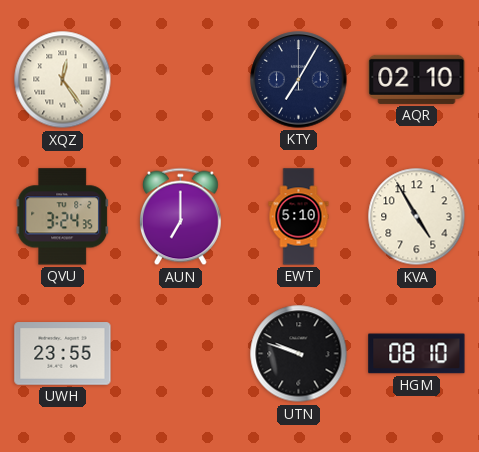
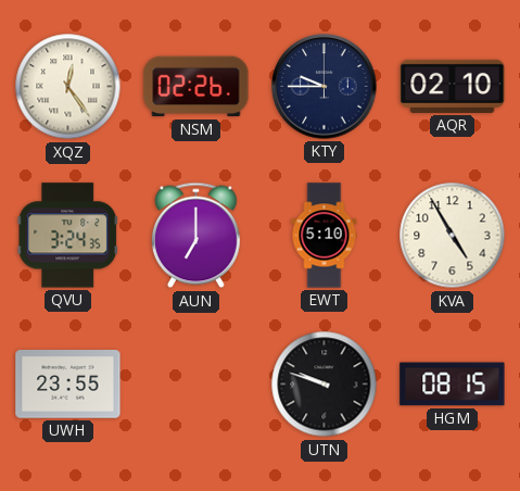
NSM: none -> 02:26 (196, 87)
KTY: 7:05 -> 9:45 (325, 87)
HGM: 08:10 -> 08:15 (453, 385)
